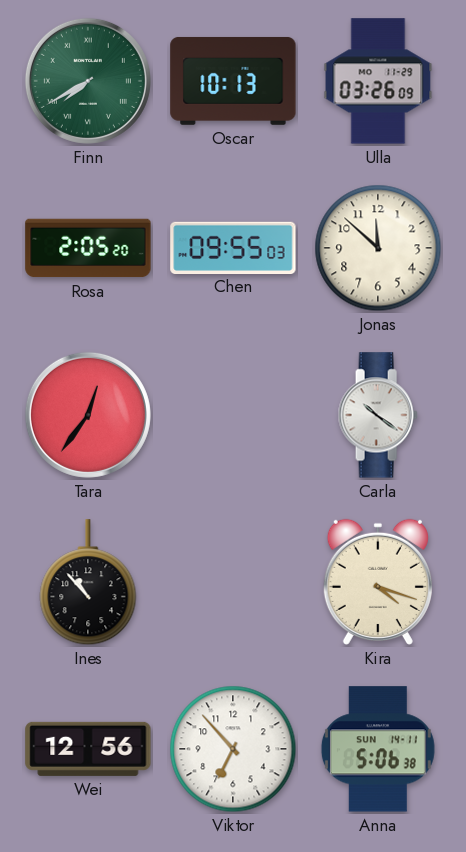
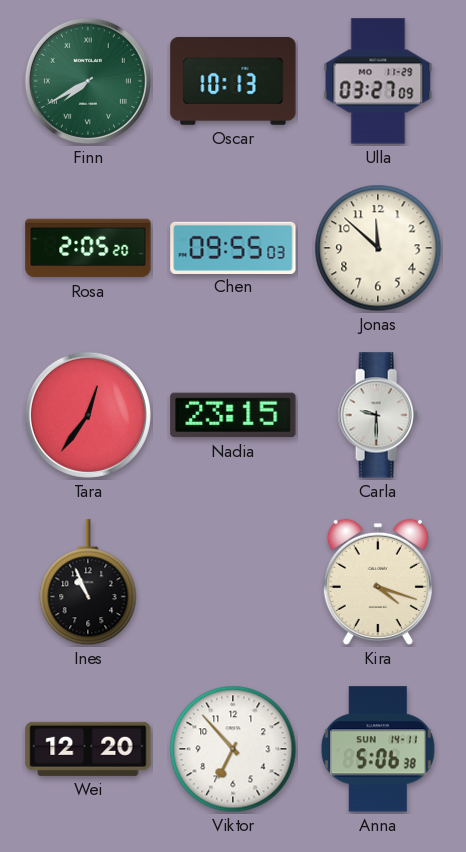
Ulla: 03:26 -> 03:27 (378, 81)
Nadia: none -> 23:15 (233, 415)
Carla: 10:21 -> 9:30 (378, 415)
Ines: 10:53 -> 10:56 (88, 583)
Wei: 12:56 -> 12:20 (88, 749)
